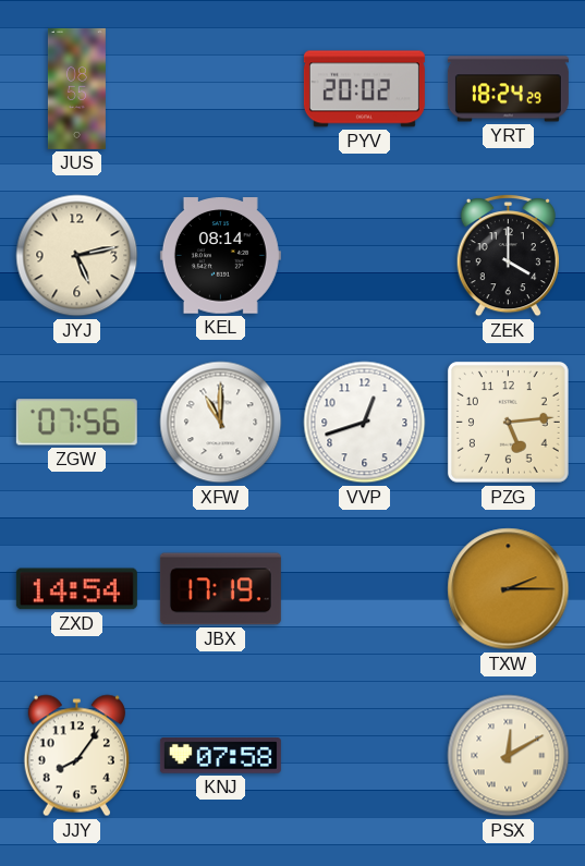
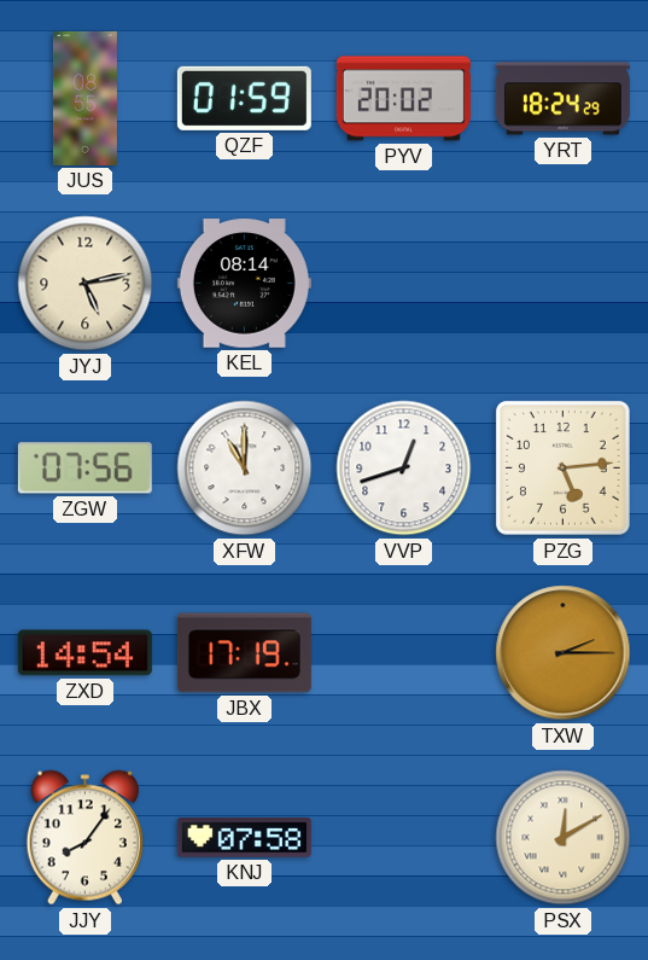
QZF: none -> 01:59 (244, 98)
ZEK: 4:00 -> none (508, 255)
